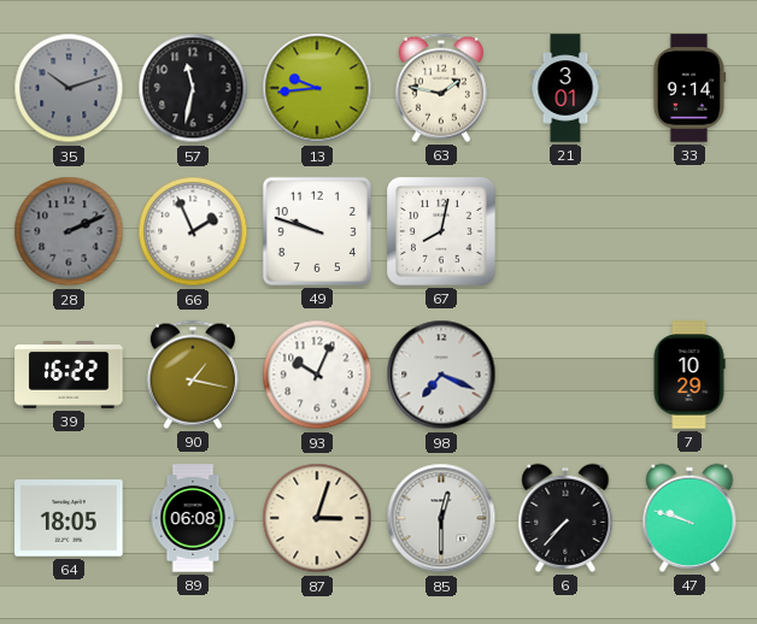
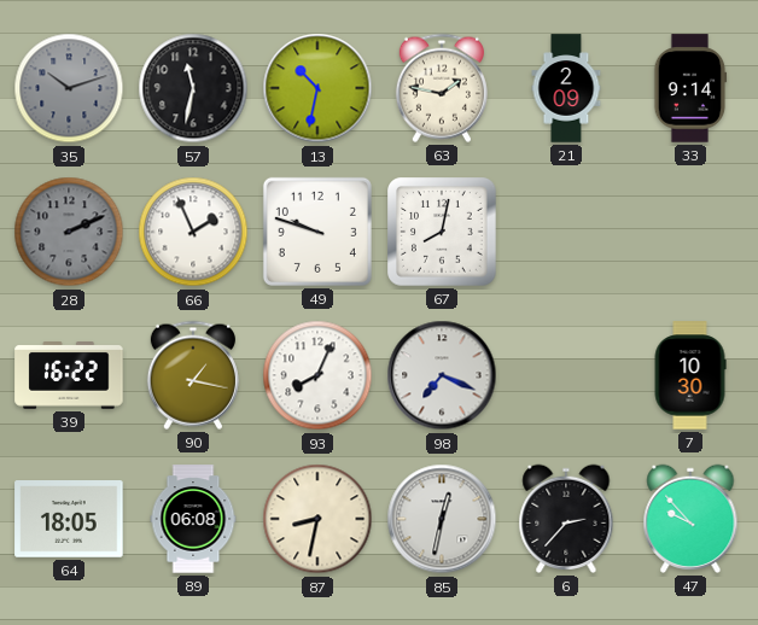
13: 9:44 -> 10:32 (317, 88)
21: 3:01 -> 2:09 (566, 88)
93: 10:04 -> 8:04 (317, 375)
7: 10:29 -> 10:30 (690, 375)
87: 3:03 -> 8:32 (317, 519)
85: 12:30 -> 12:32 (442, 519)
6: 7:37 -> 2:37 (566, 519)
47: 9:48 -> 9:53 (690, 519)
